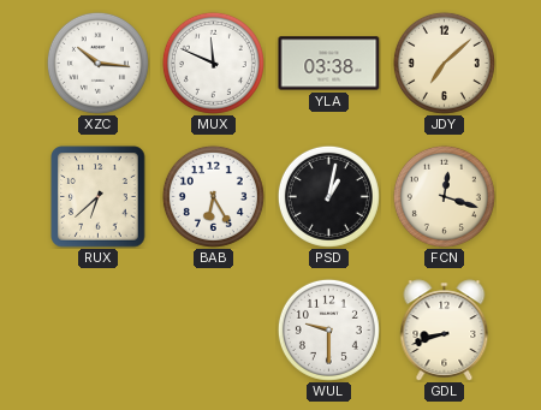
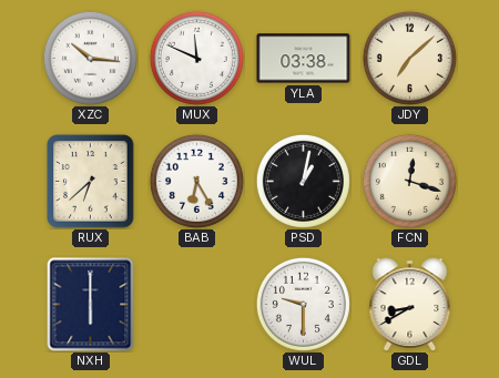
NXH: none -> 6:00 (91, 305)
GDL: 8:42 -> 8:40 (410, 305)
